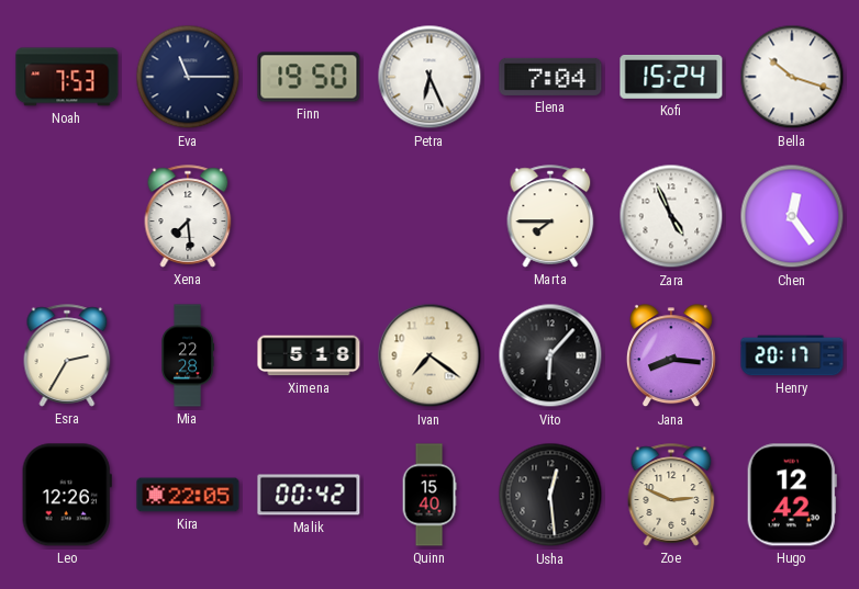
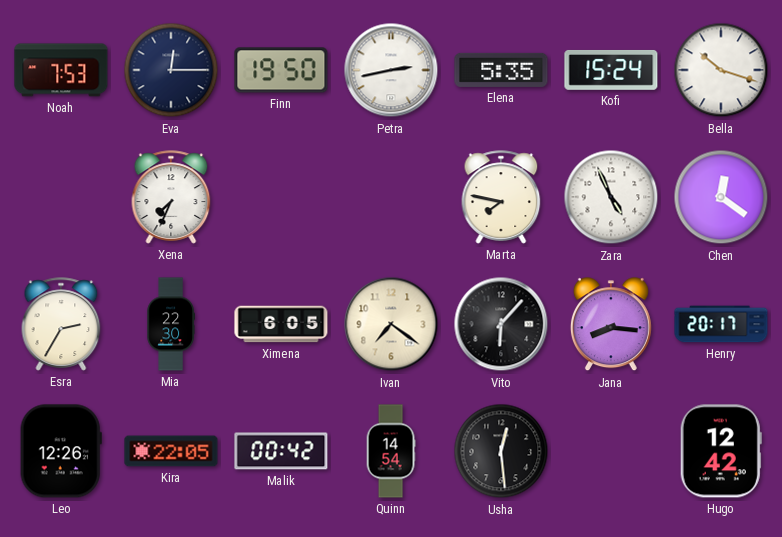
Eva: 11:15 -> 12:15 (171, 70)
Petra: 6:26 -> 2:43 (391, 70)
Elena: 7:04 -> 5:35 (501, 70)
Xena: 7:29 -> 7:34 (171, 197)
Marta: 7:45 -> 7:47 (501, 197)
Chen: 12:24 -> 12:21 (721, 197)
Mia: 22:28 -> 22:30 (171, 324)
Ximena: 5:18 -> 6:05 (281, 324)
Quinn: 15:40 -> 14:54 (391, 451)
Zoe: 2:49 -> none (671, 495)
